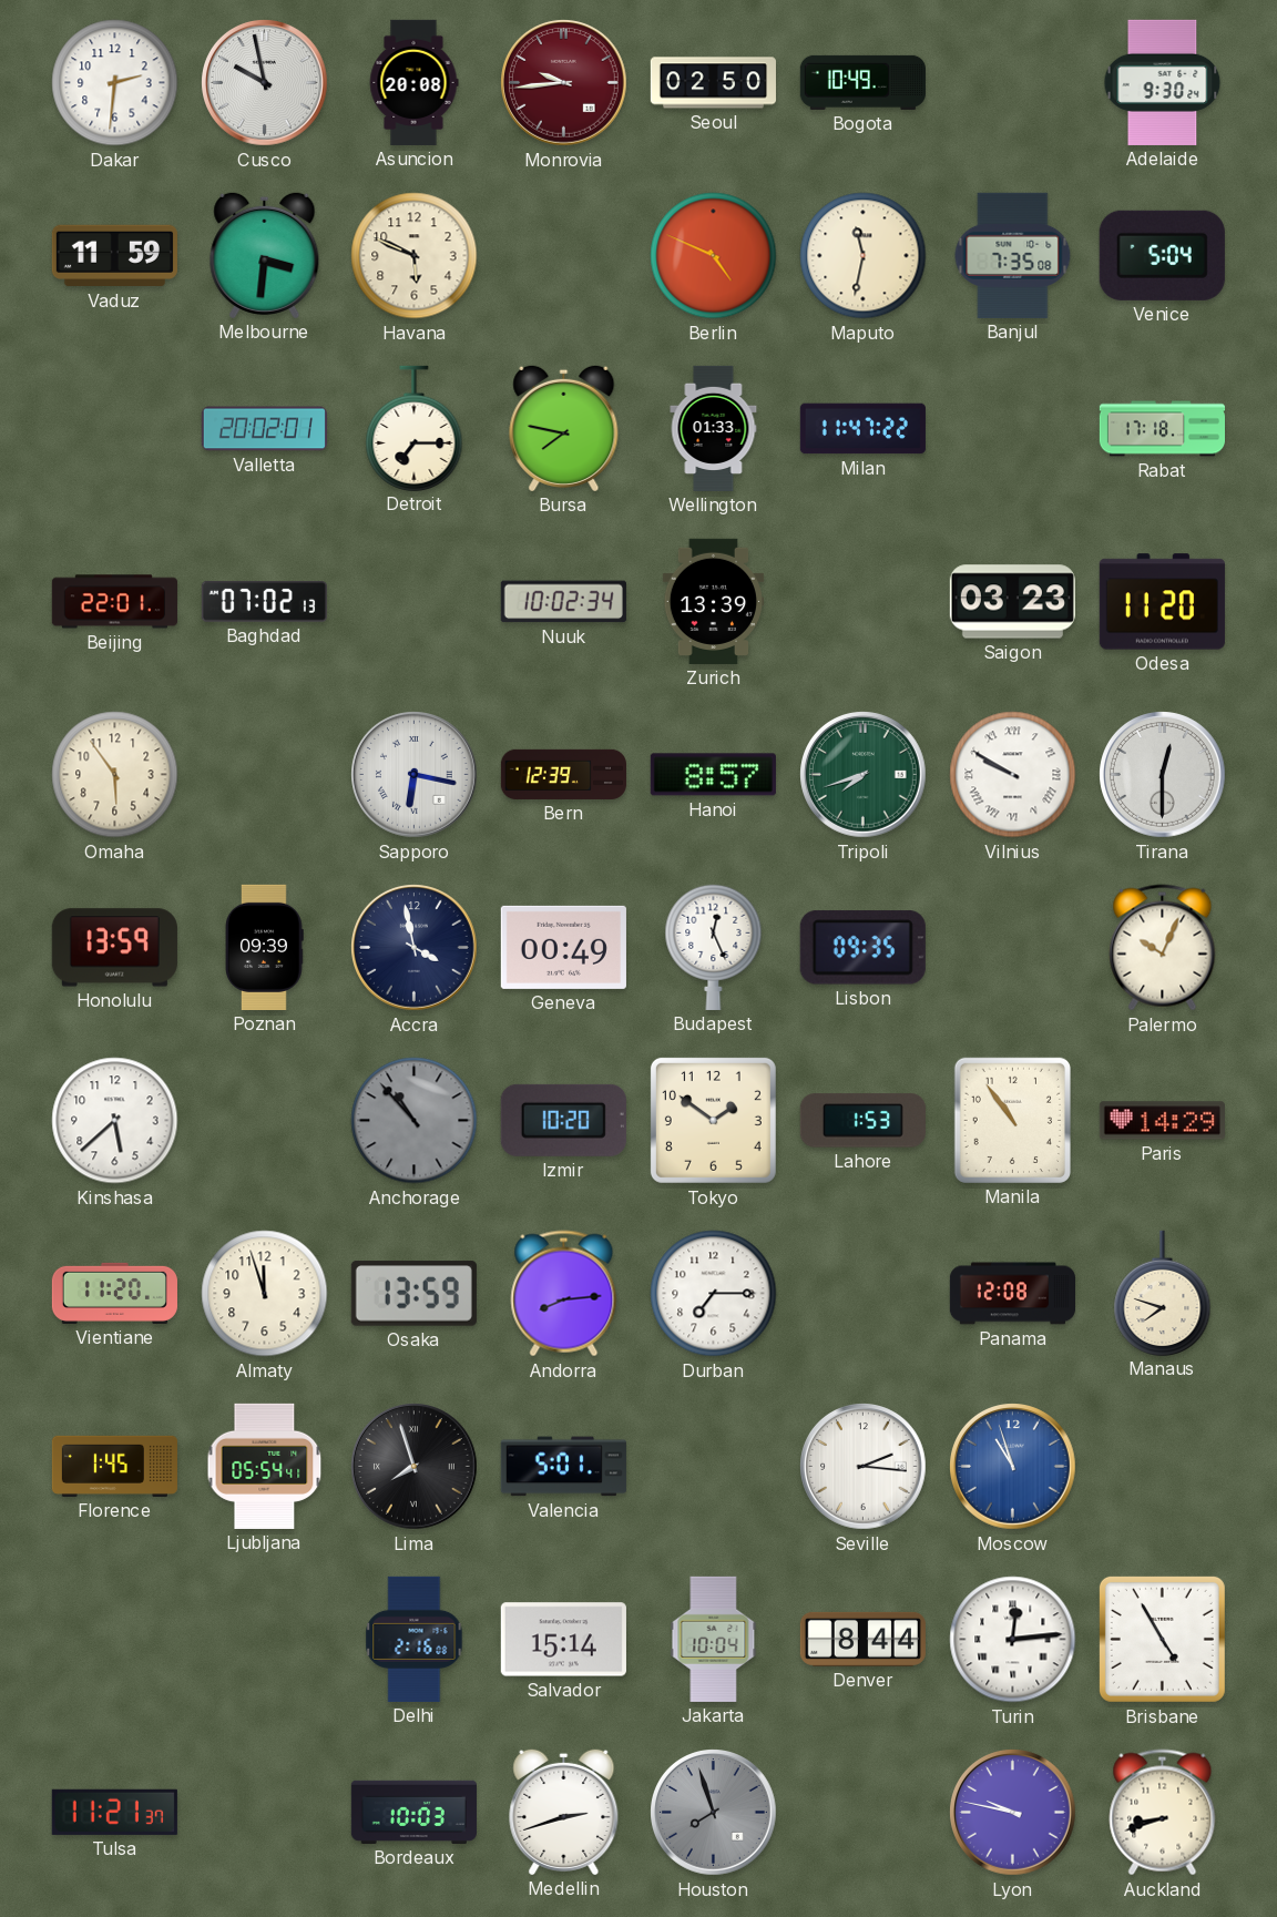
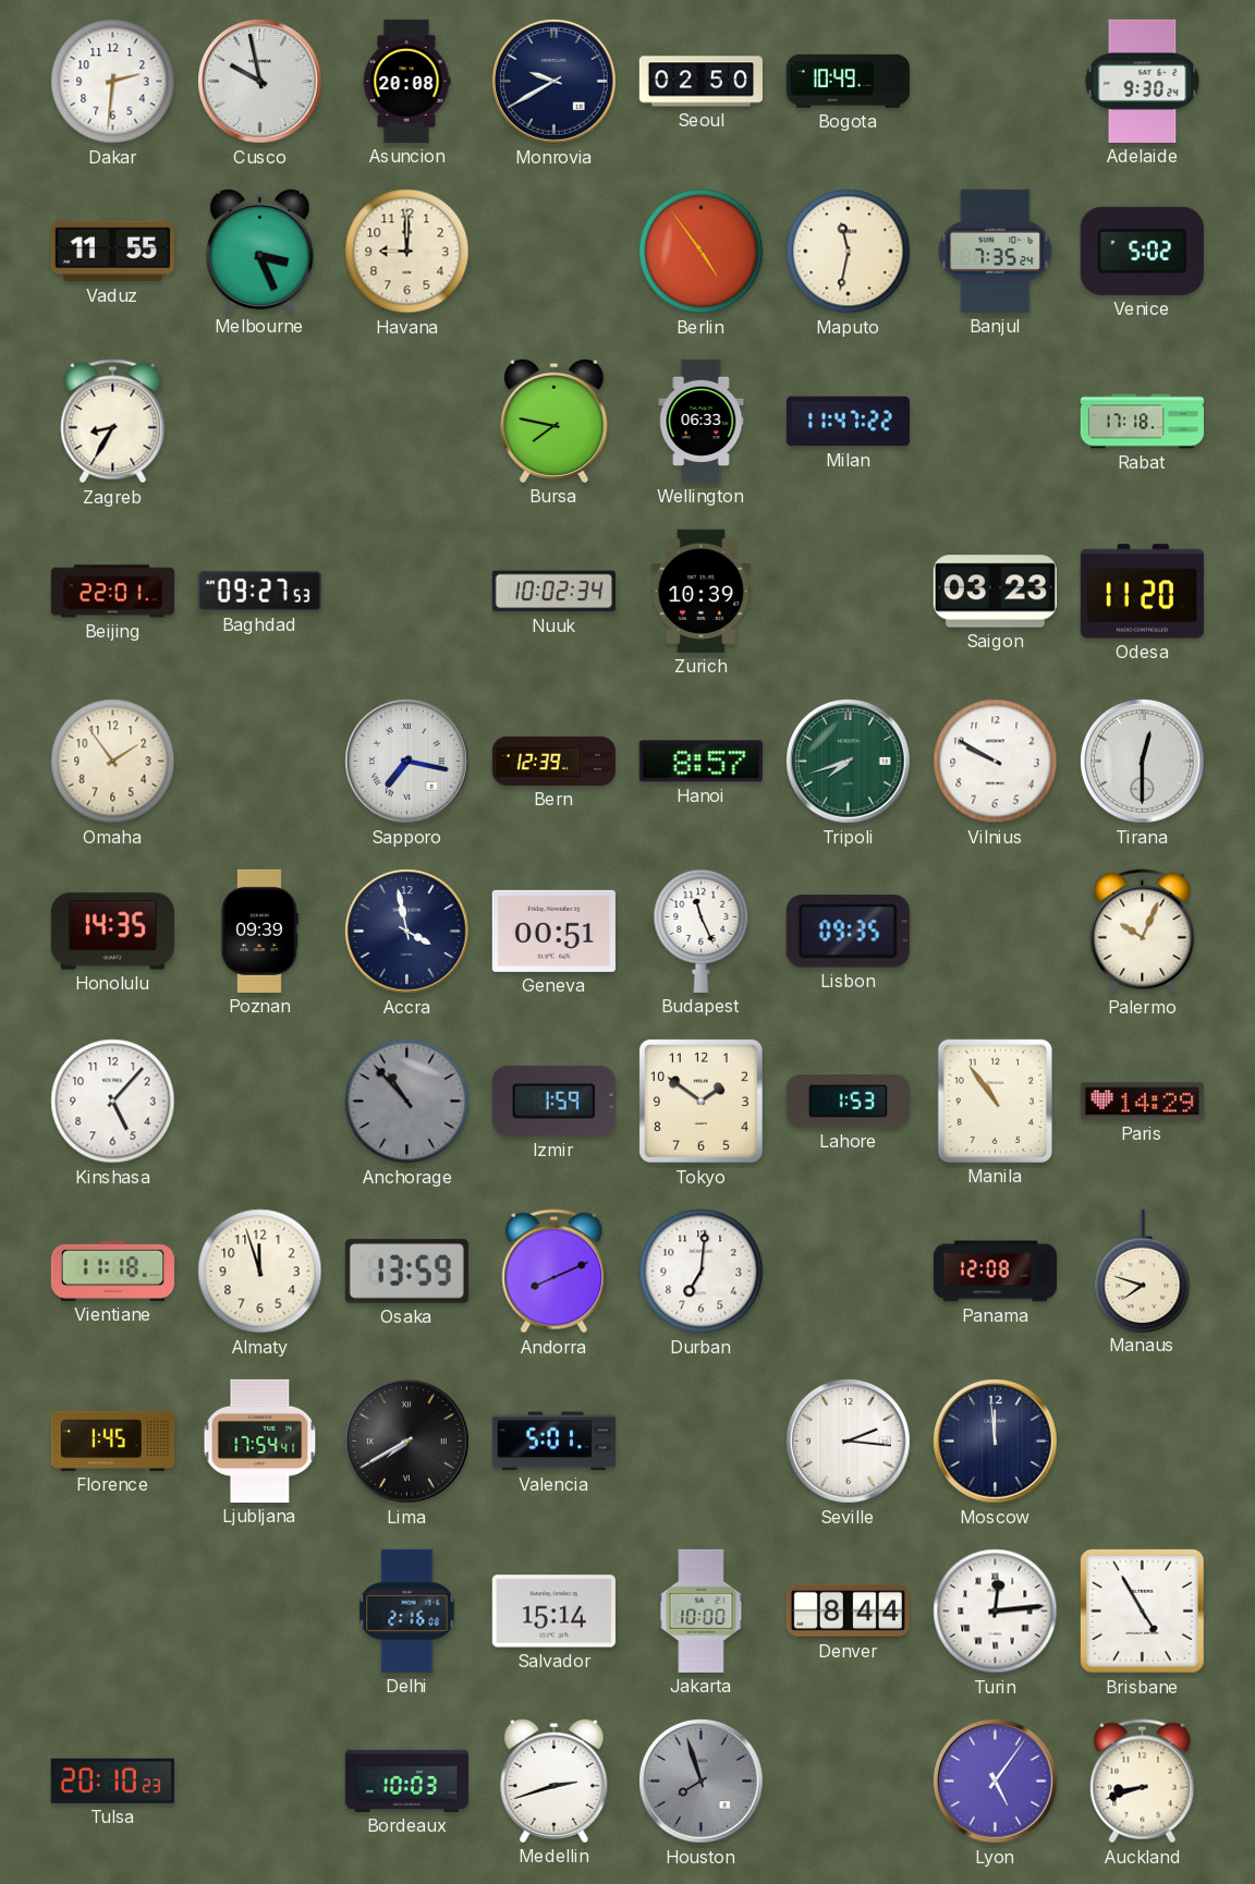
Monrovia: 9:44 -> 9:40 (555, 82)
Monrovia dial: burgundy -> navy (555, 82)
Vaduz: 11:59 -> 11:55 (112, 252)
Melbourne: 3:31 -> 3:26 (260, 251)
Havana: 5:49 -> 9:00 (407, 252)
Berlin: 4:49 -> 4:54 (702, 252)
Banjul: 7:35:08 -> 7:35:24 (996, 251)
Venice: 5:04 -> 5:02 (1142, 251)
Zagreb: none -> 8:35 (113, 422)
Valletta: 20:02 -> none (264, 429)
Detroit: 7:15 -> none (415, 428)
Wellington: 01:33 -> 06:33 (702, 421)
Baghdad: 07:02 -> 09:27 (259, 592)
Zurich: 13:39 -> 10:39 (700, 591)
Omaha: 5:54 -> 1:54 (113, 762)
Sapporo: 6:17 -> 7:17 (407, 762)
Vilnius numerals: Roman -> Arabic (996, 762)
Honolulu: 13:59 -> 14:35 (112, 932)
Geneva: 00:49 -> 00:51 (553, 931)
Budapest: 12:26 -> 11:26 (702, 931)
Kinshasa: 5:38 -> 5:07 (113, 1102)
Izmir: 10:20 -> 1:59 (553, 1101)
Vientiane: 11:20 -> 11:18 (112, 1271)
Andorra: 8:14 -> 8:11 (555, 1272)
Durban: 7:15 -> 7:01 (702, 1272)
Ljubljana: 05:54 -> 17:54 (260, 1441)
Lima: 7:57 -> 7:40 (407, 1442)
Moscow: 10:57 -> 11:59 (996, 1442)
Moscow dial: blue -> navy (996, 1442)
Jakarta: 10:04 -> 10:00 (702, 1610)
Tulsa: 11:21 -> 20:10 (112, 1780)
Lyon: 9:47 -> 5:06 (996, 1782)
